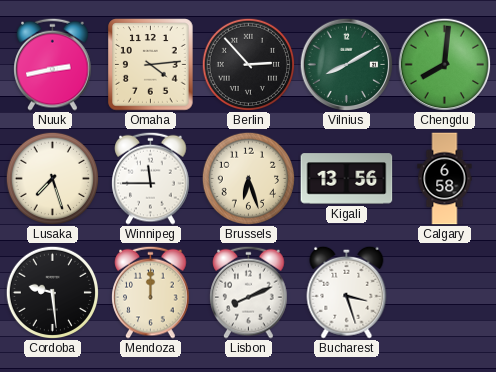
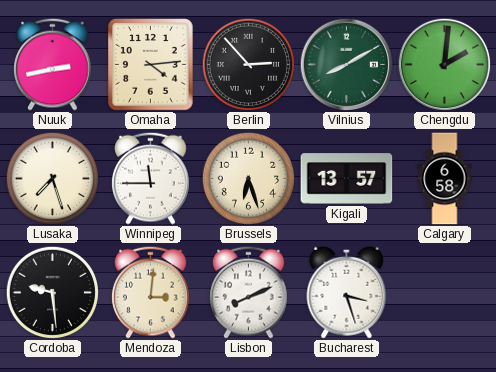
Chengdu: 8:01 -> 2:01 (444, 64)
Kigali: 13:56 -> 13:57 (347, 179)
Mendoza: 12:00 -> 3:01 (151, 292)
